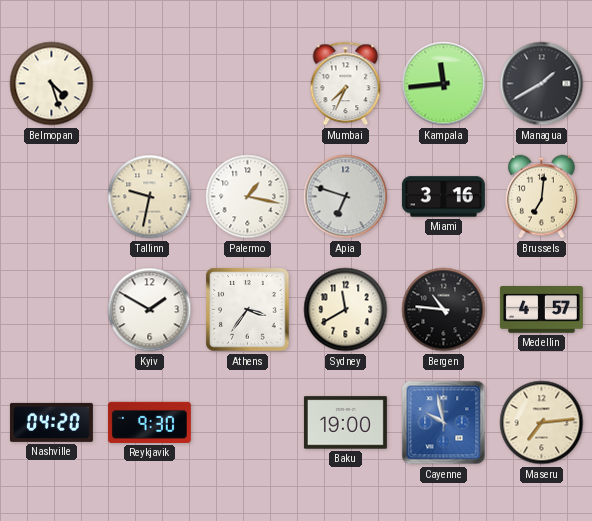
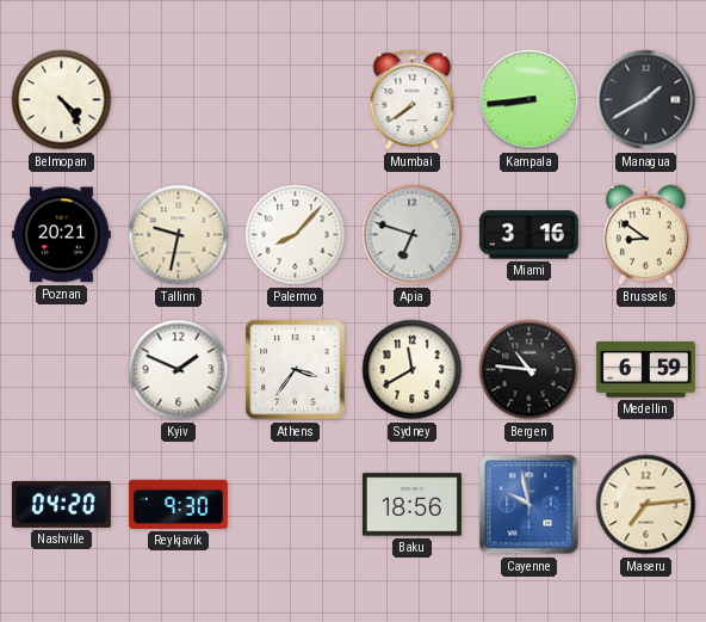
Belmopan: 4:27 -> 4:24 (62, 100)
Mumbai: 7:34 -> 7:39 (413, 100)
Kampala: 11:44 -> 8:44 (529, 100)
Poznan: none -> 20:21 (61, 235)
Palermo: 1:17 -> 8:07 (296, 235)
Brussels: 7:01 -> 8:51 (646, 235)
Kyiv: 1:50 -> 1:49 (179, 370)
Medellin: 4:57 -> 6:59 (645, 370)
Baku: 19:00 -> 18:56 (411, 505)
